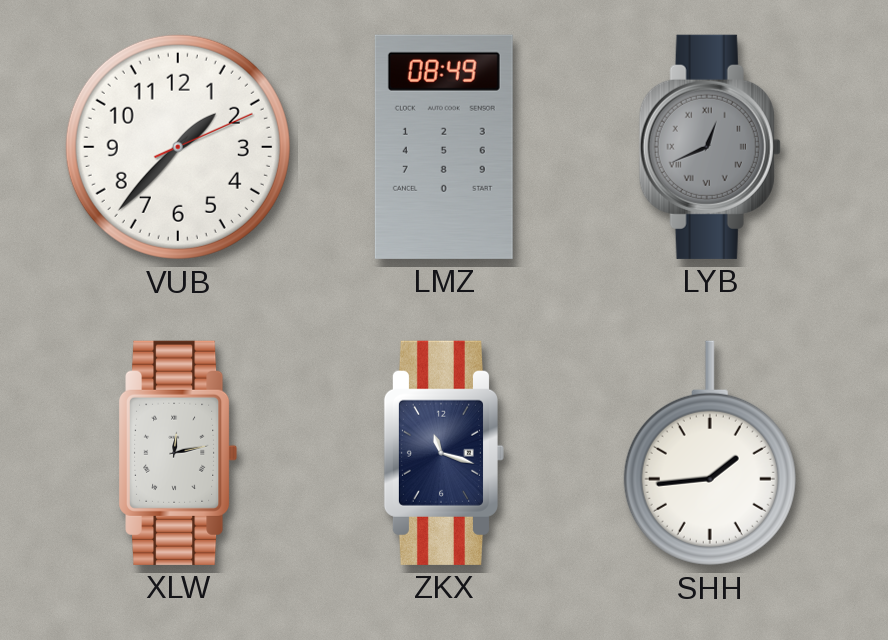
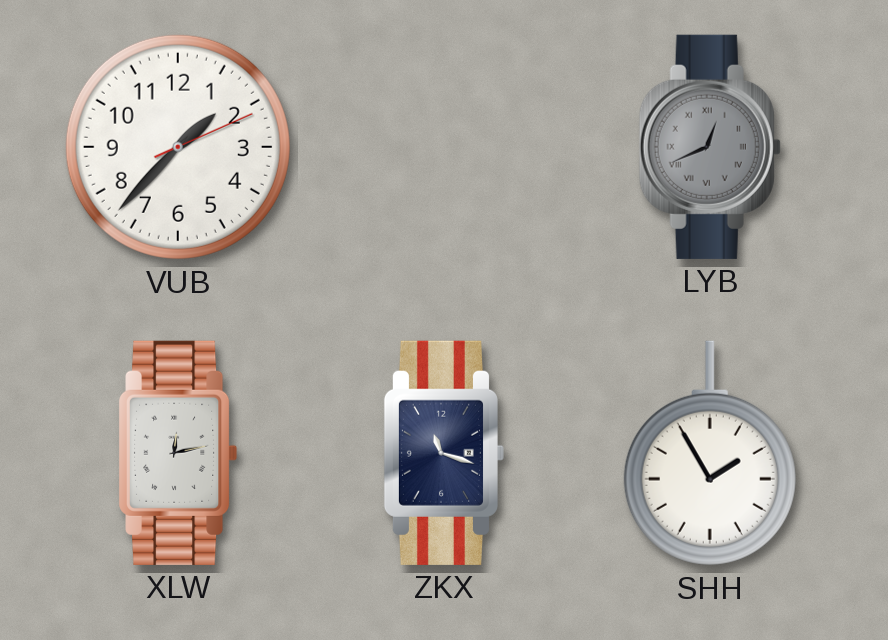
LMZ: 08:49 -> none (444, 147)
SHH: 1:44 -> 1:55 (710, 453)
